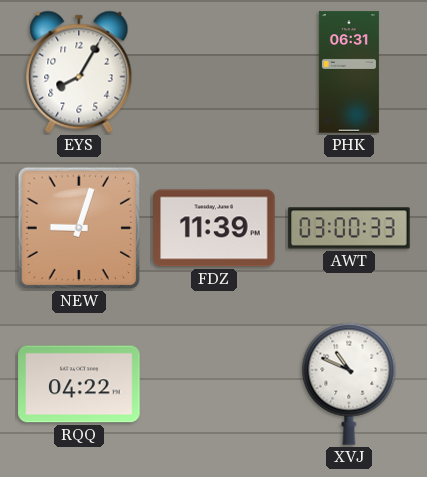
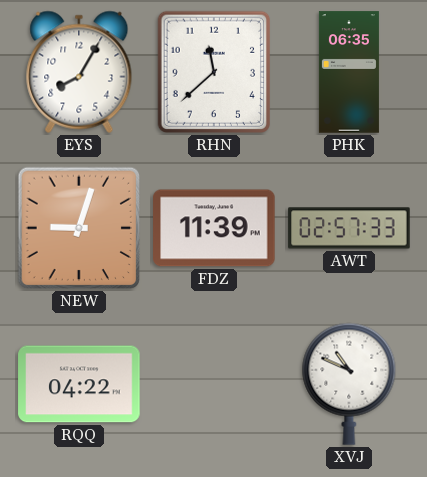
RHN: none -> 11:38 (213, 72)
PHK: 06:31 -> 06:35 (349, 72)
AWT: 03:00 -> 02:57 (349, 228)
